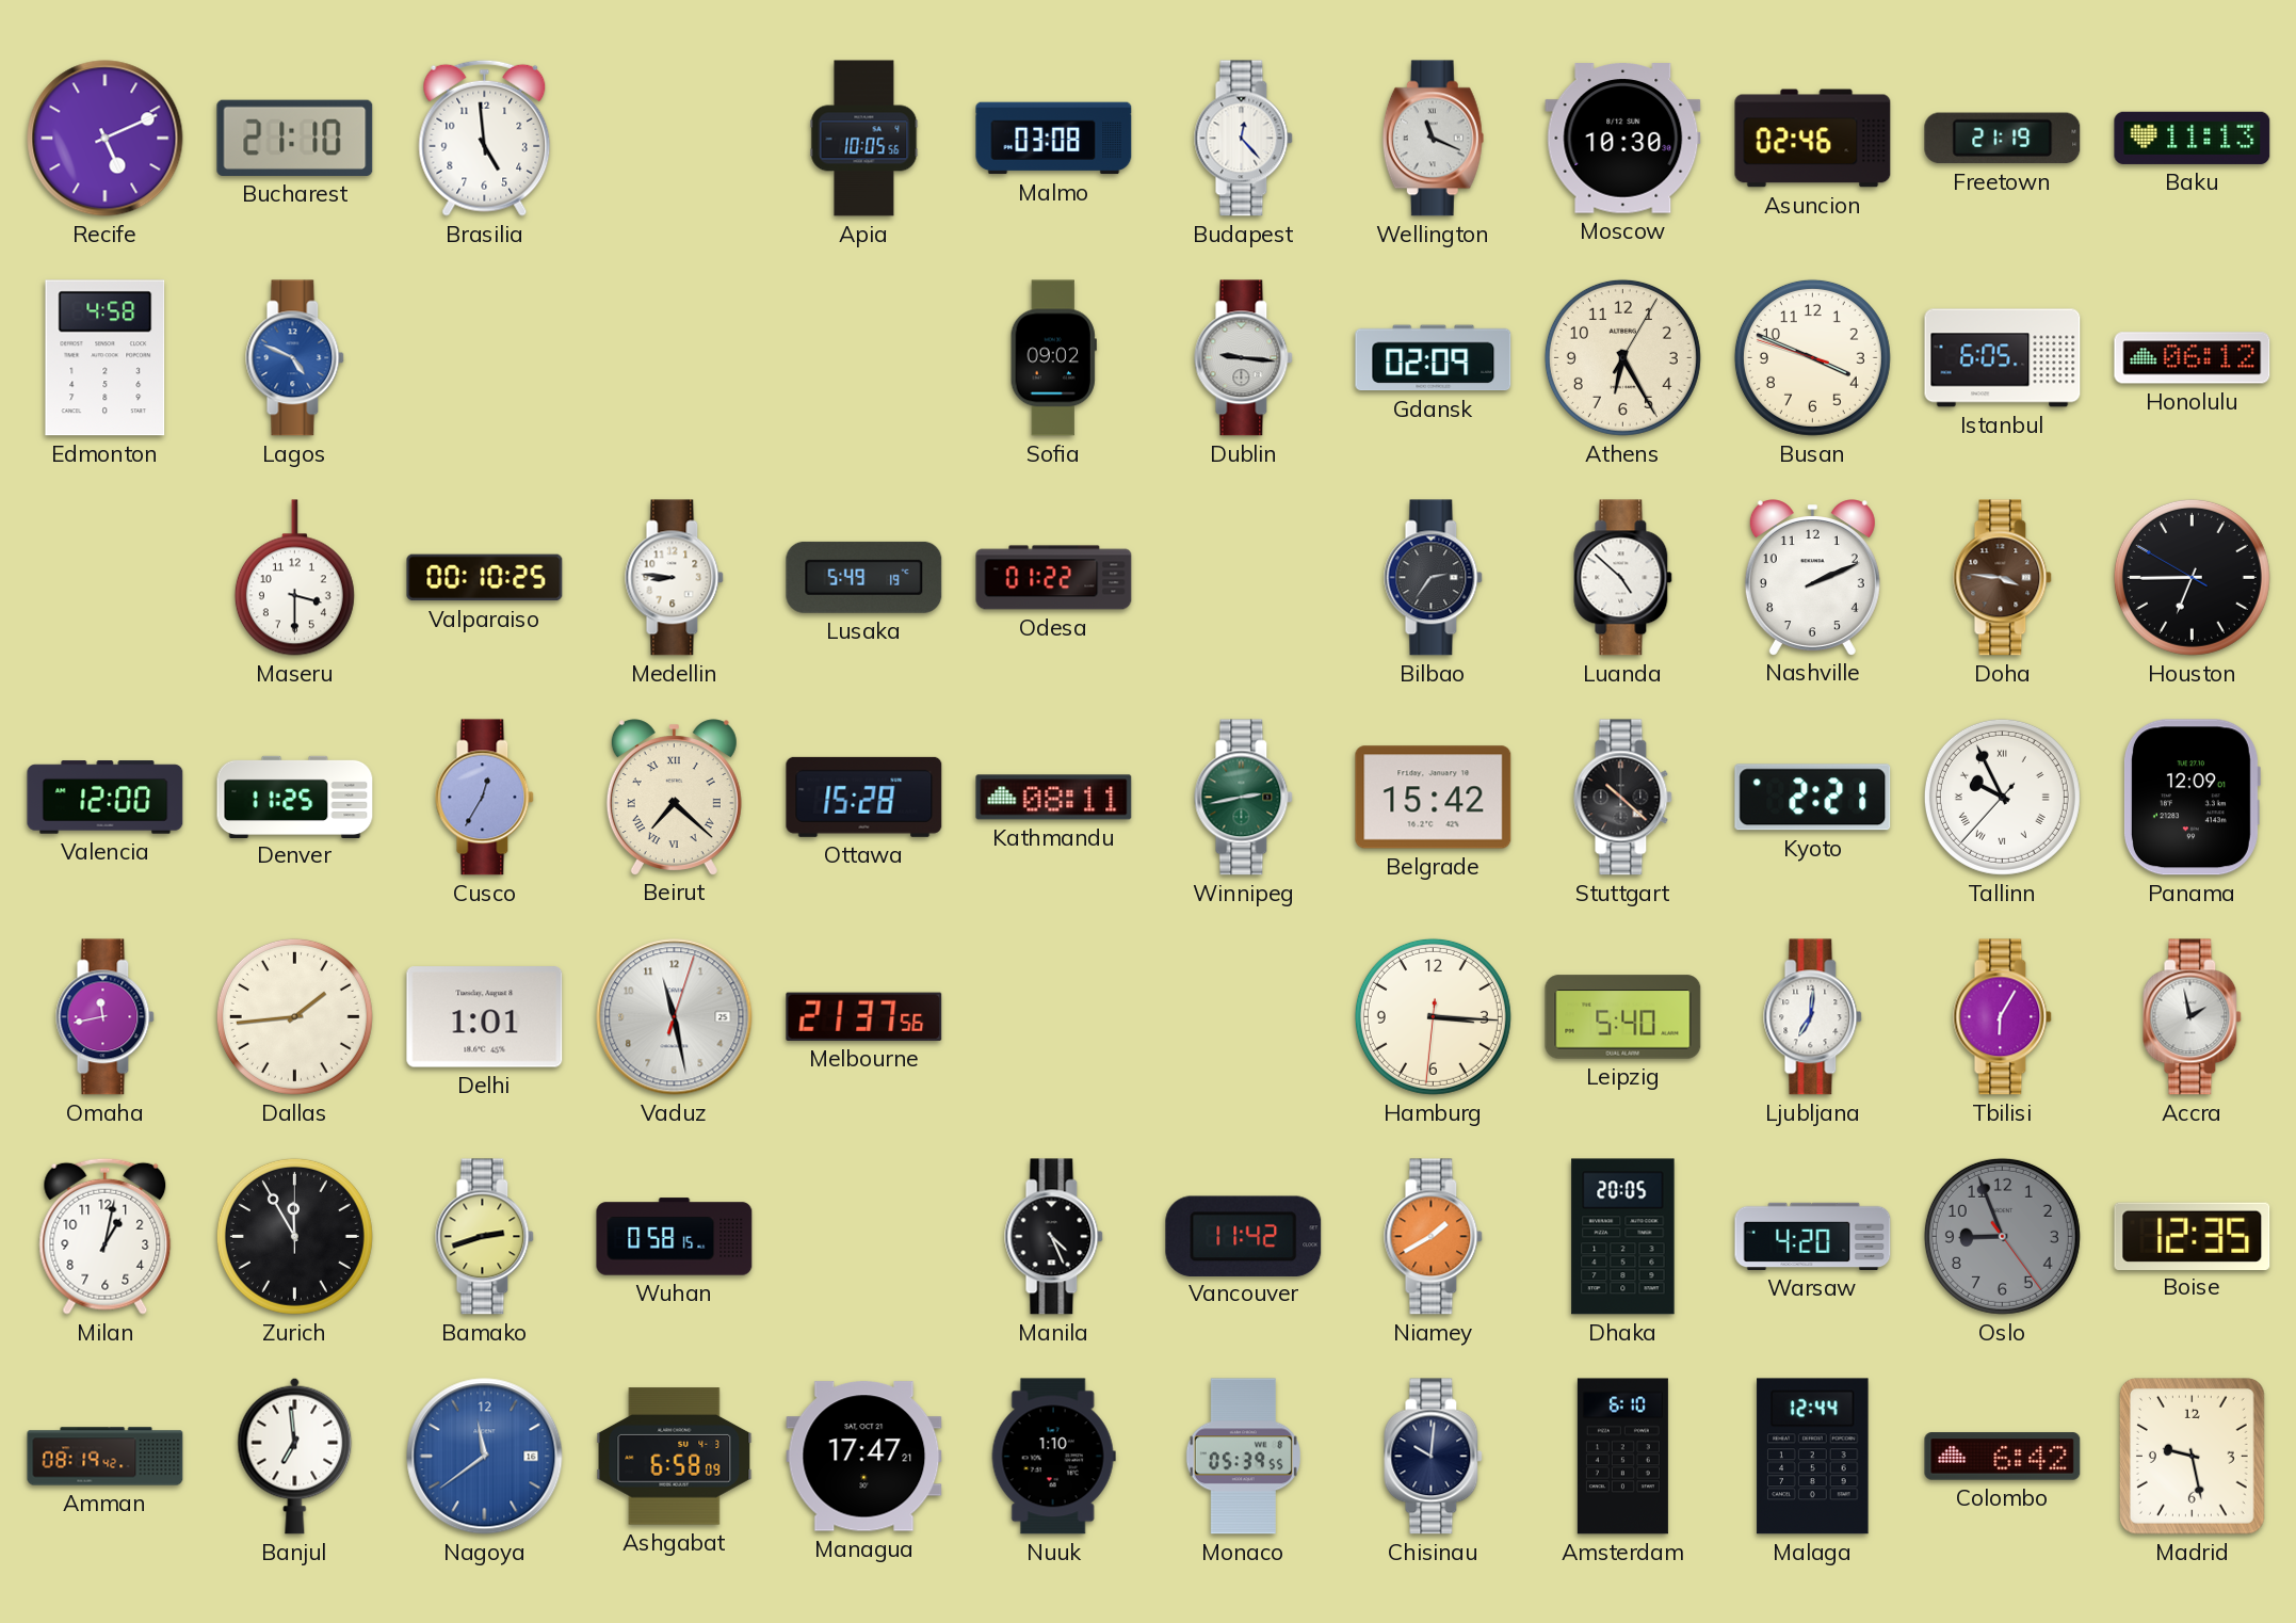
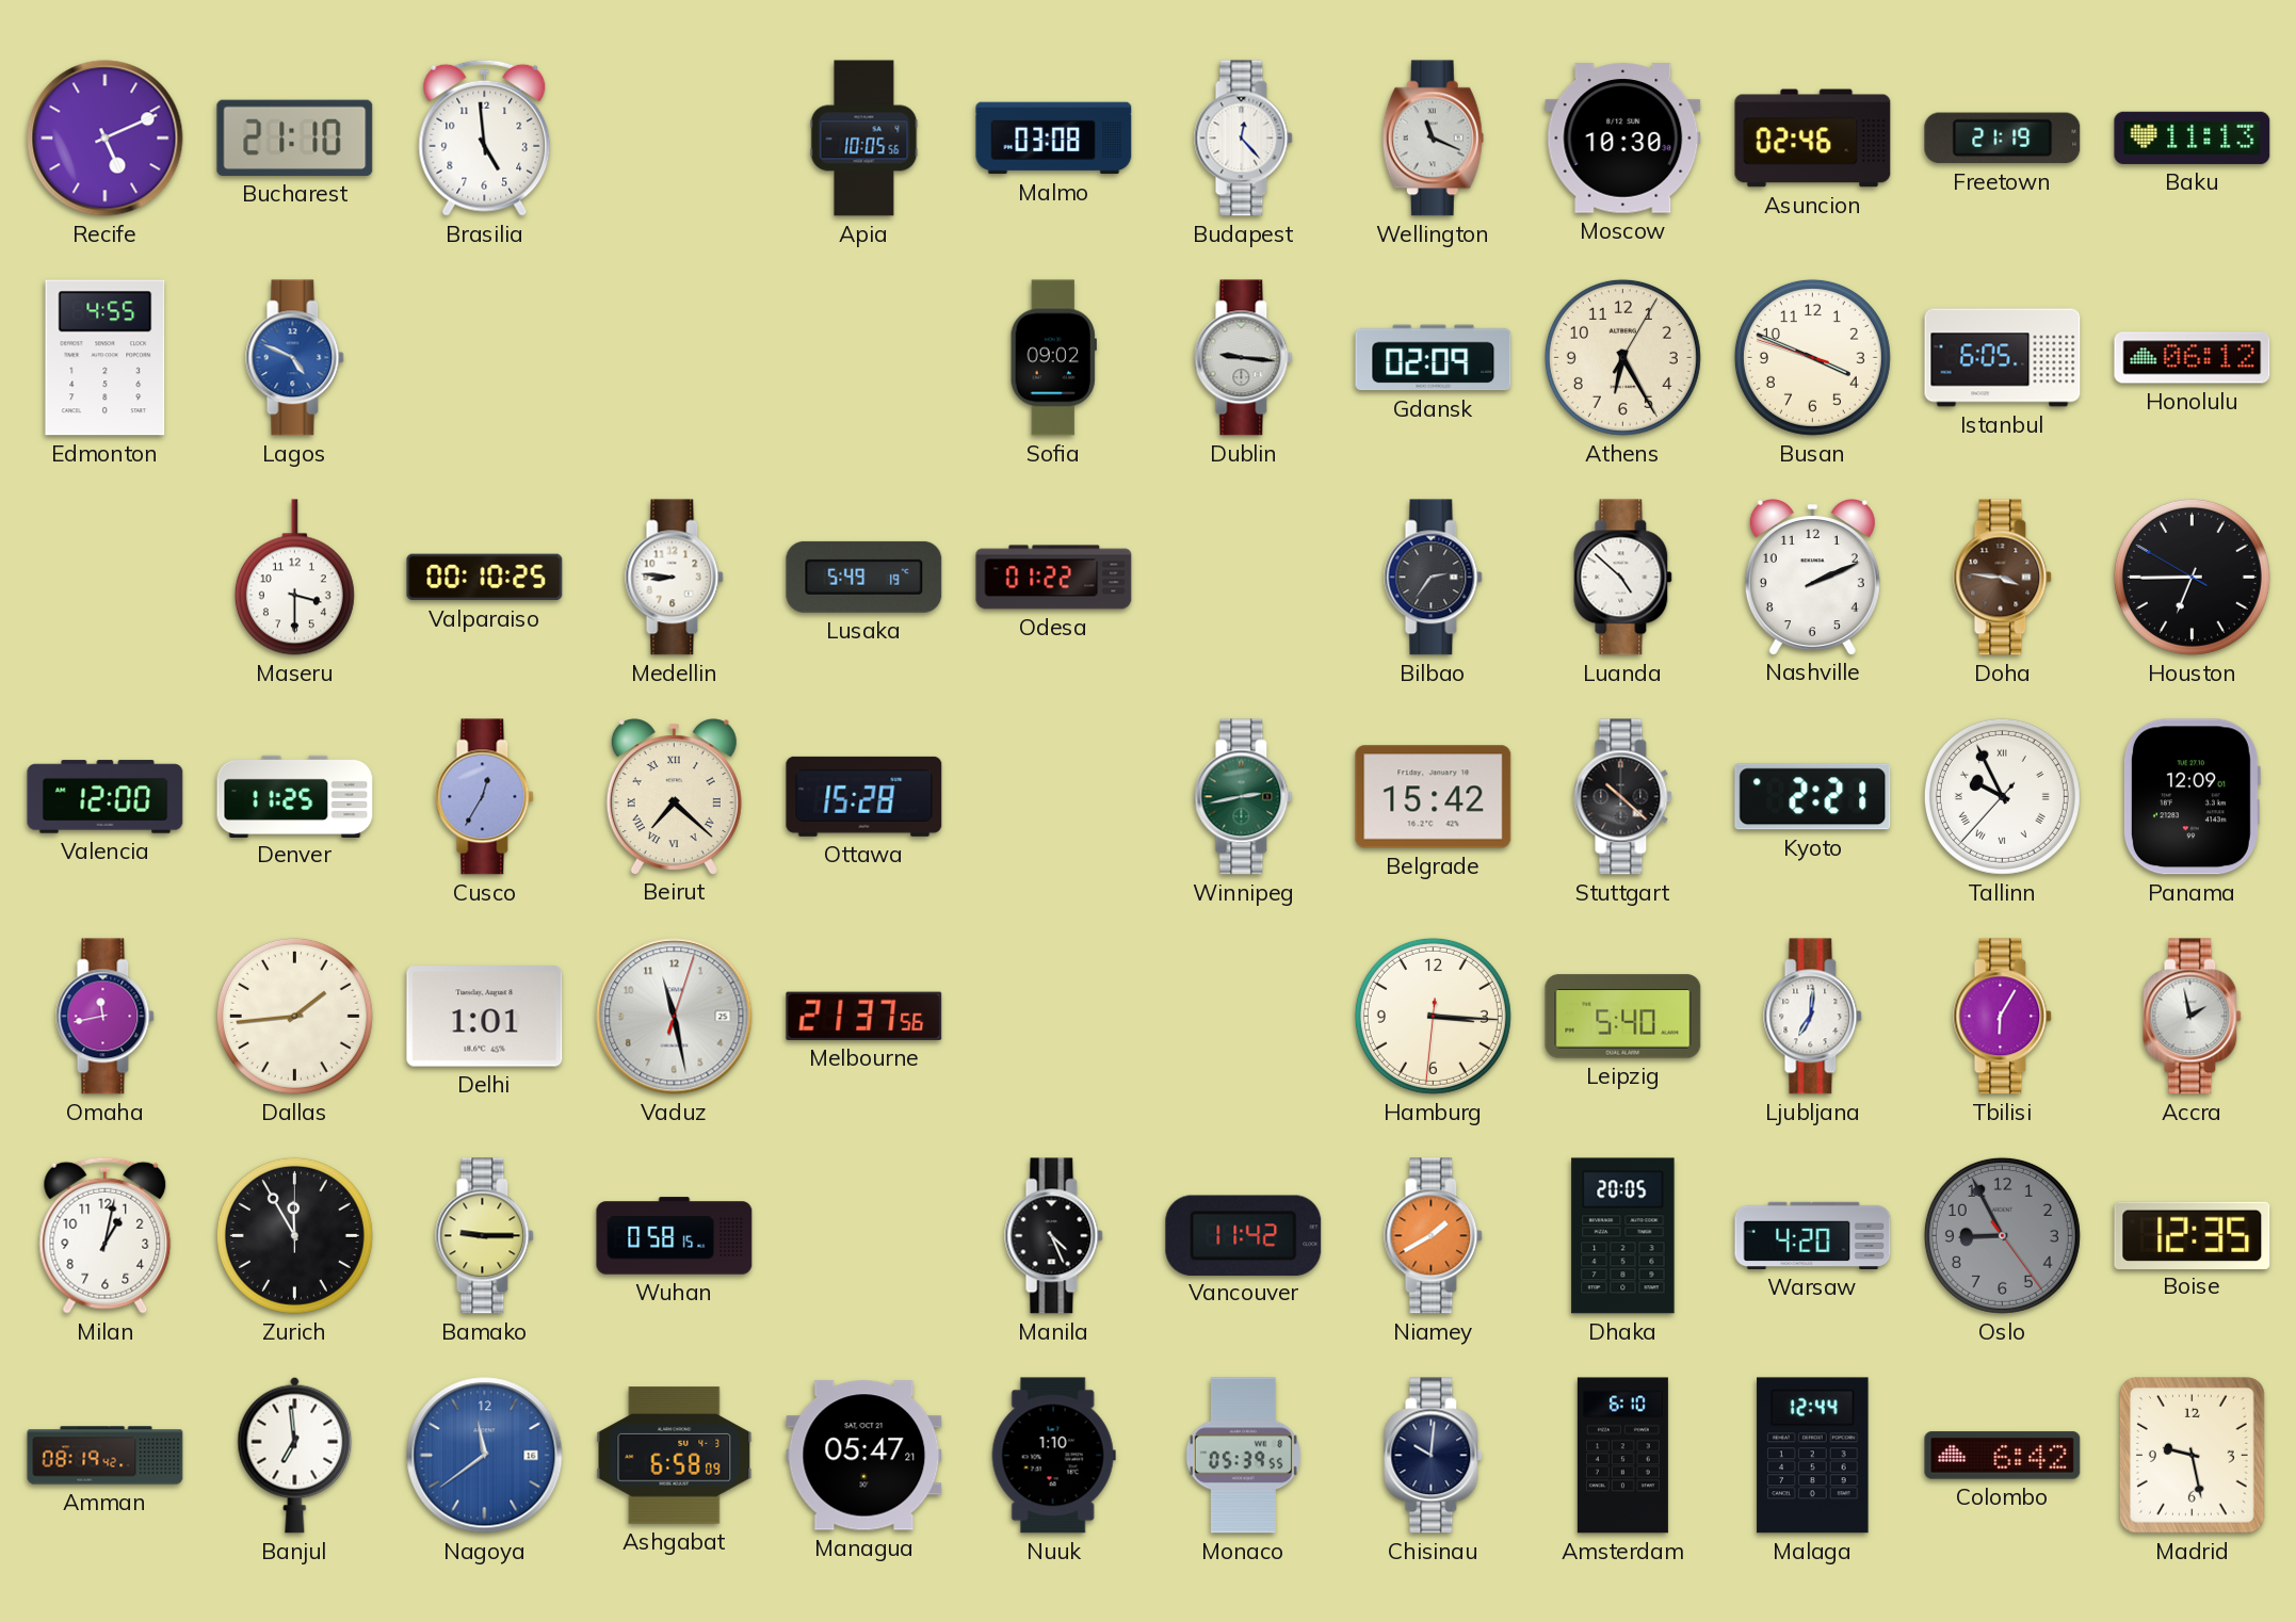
Edmonton: 4:58 -> 4:55 (106, 358)
Kathmandu: 08:11 -> none (1054, 798)
Bamako: 2:42 -> 9:15 (485, 1236)
Oslo: 8:56 -> 8:55 (2002, 1235)
Managua: 17:47 -> 05:47 (864, 1456)
